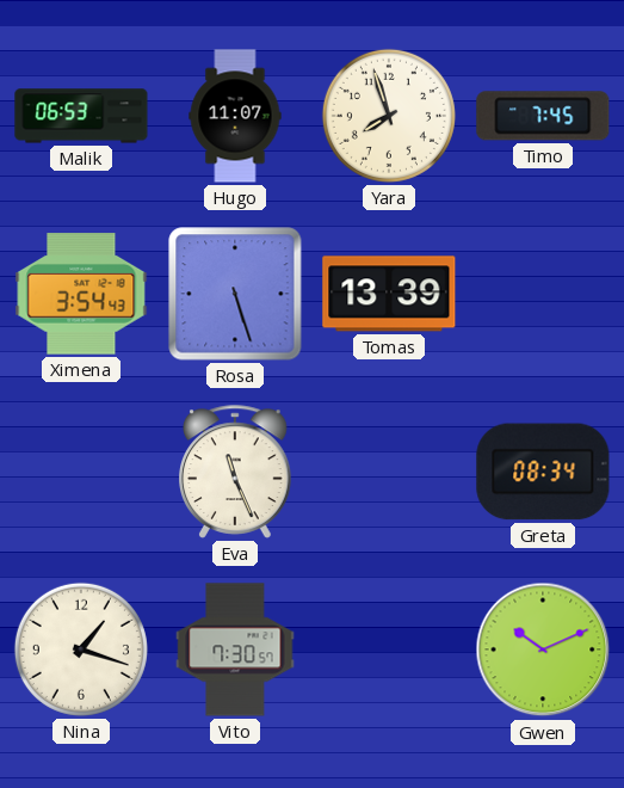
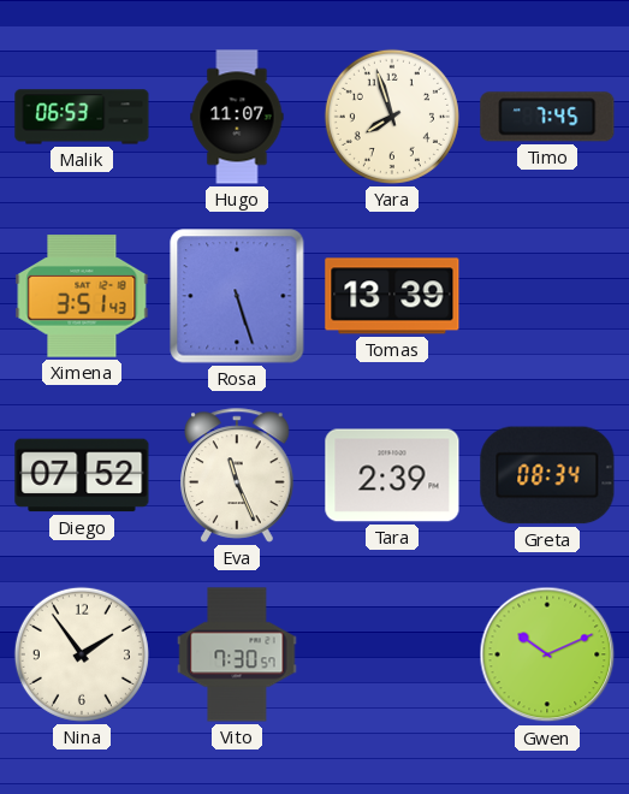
Ximena: 3:54 -> 3:51 (82, 296)
Diego: none -> 07:52 (82, 475)
Tara: none -> 2:39 (392, 475)
Nina: 1:18 -> 1:54 (82, 654)
